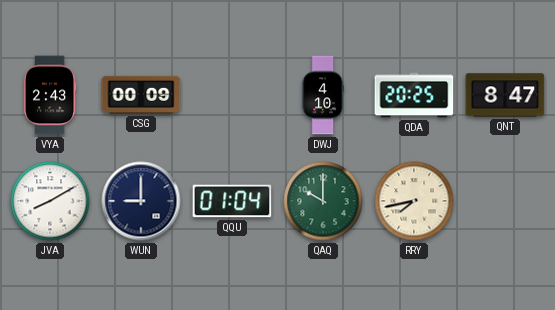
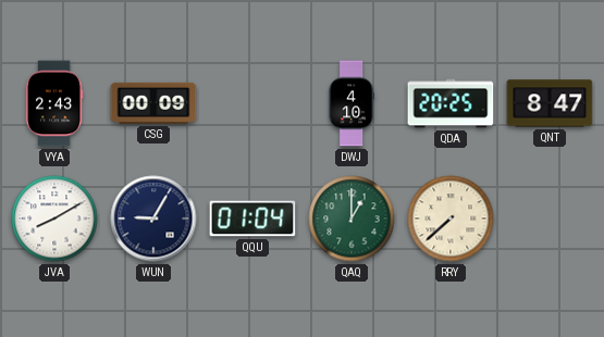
WUN: 9:00 -> 9:05 (153, 219)
QAQ: 10:00 -> 1:00 (352, 219)
RRY: 7:43 -> 7:38 (451, 219)
